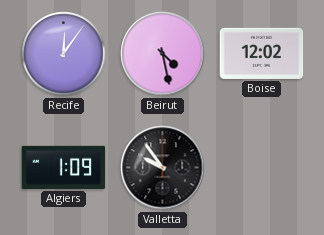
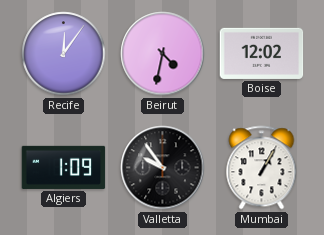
Beirut: 4:28 -> 4:32 (163, 54)
Mumbai: none -> 1:05 (262, 168)
